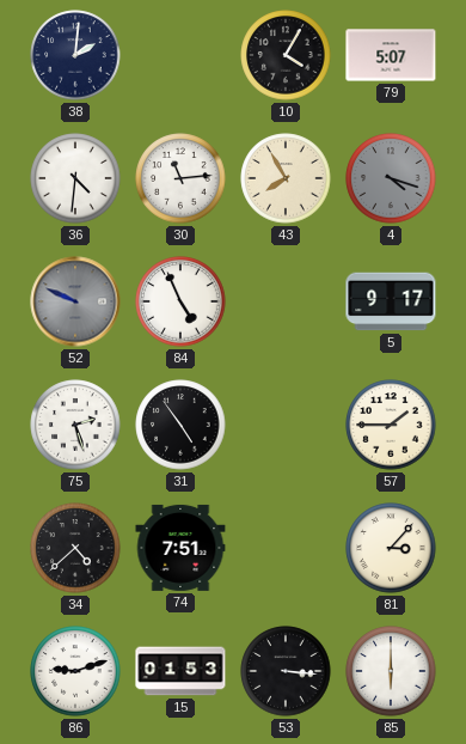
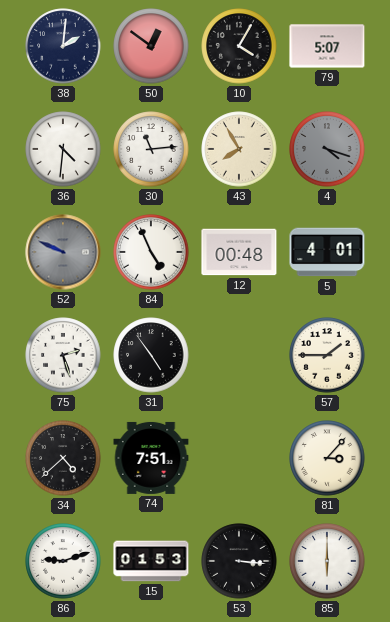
50: none -> 12:51 (151, 46)
12: none -> 00:48 (239, 252)
5: 9:17 -> 4:01 (327, 252)
